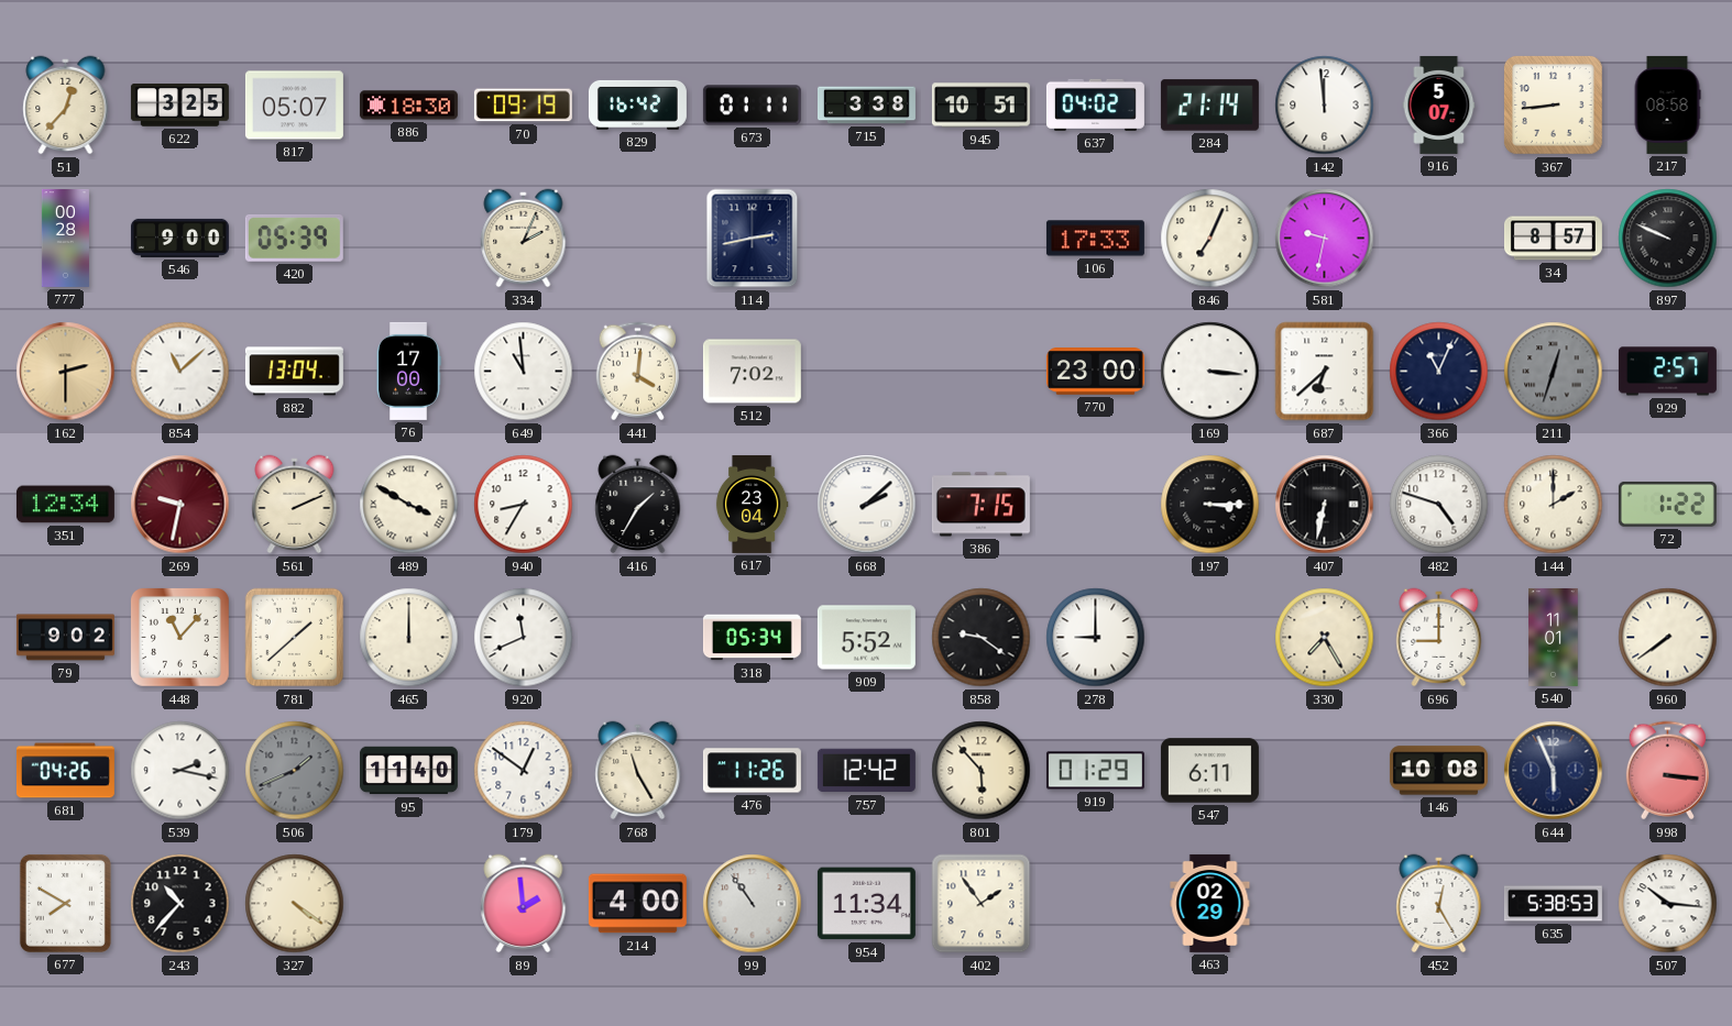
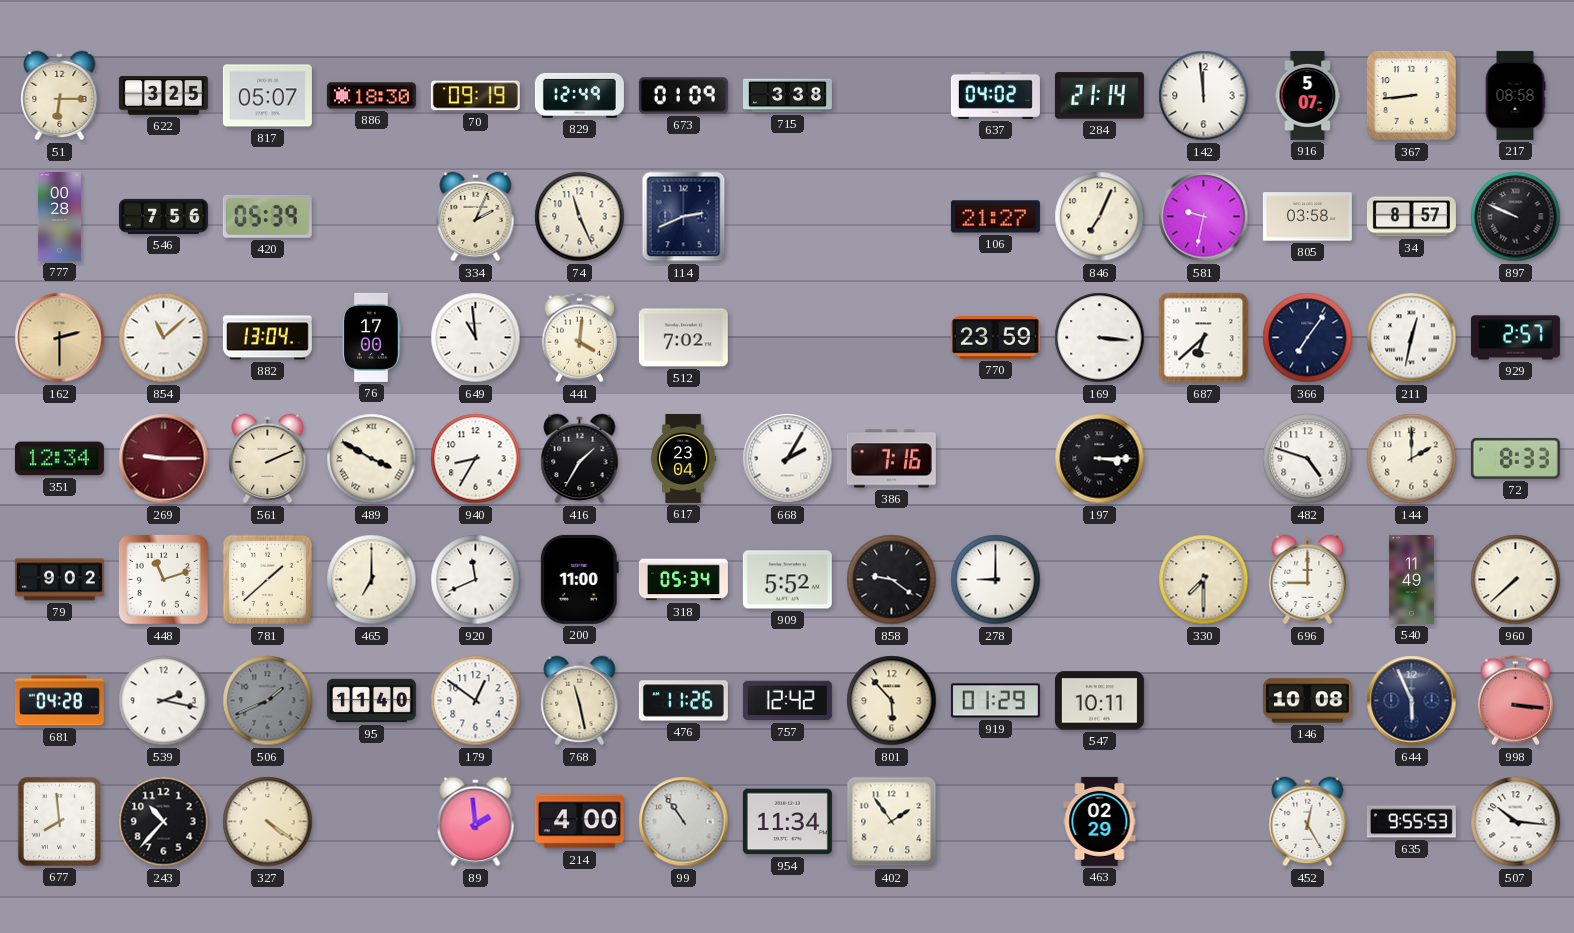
51: 12:37 -> 6:15 (60, 96)
829: 16:42 -> 12:49 (579, 95)
673: 01:11 -> 01:09 (683, 96)
945: 10:51 -> none (980, 106)
546: 9:00 -> 7:56 (163, 216)
74: none -> 11:26 (580, 217)
114: 2:43 -> 2:41 (684, 217)
106: 17:33 -> 21:27 (995, 217)
805: none -> 03:58 (1307, 217)
770: 23:00 -> 23:59 (995, 338)
366: 11:04 -> 7:06 (1308, 338)
211: 12:33 -> 12:32 (1412, 338)
211 dial: grey -> white (1412, 338)
269: 9:32 -> 9:15 (164, 459)
668: 2:08 -> 2:05 (788, 459)
386: 7:15 -> 7:16 (891, 459)
407: 6:32 -> none (1325, 505)
72: 1:22 -> 8:33 (1515, 458)
448: 11:07 -> 11:12 (164, 580)
465: 12:00 -> 7:00 (372, 580)
200: none -> 11:00 (579, 579)
330: 7:25 -> 7:30 (1204, 580)
540: 11:01 -> 11:49 (1412, 579)
960: 7:39 -> 7:38 (1516, 580)
681: 04:26 -> 04:28 (59, 701)
768: 11:25 -> 11:28 (580, 701)
547: 6:11 -> 10:11 (1099, 701)
677: 7:50 -> 7:59 (59, 821)
635: 5:38 -> 9:55 (1411, 822)
